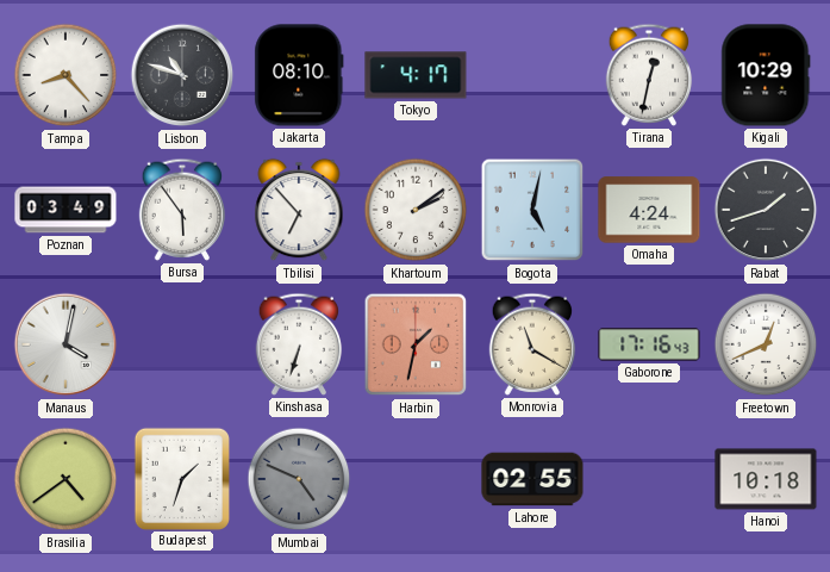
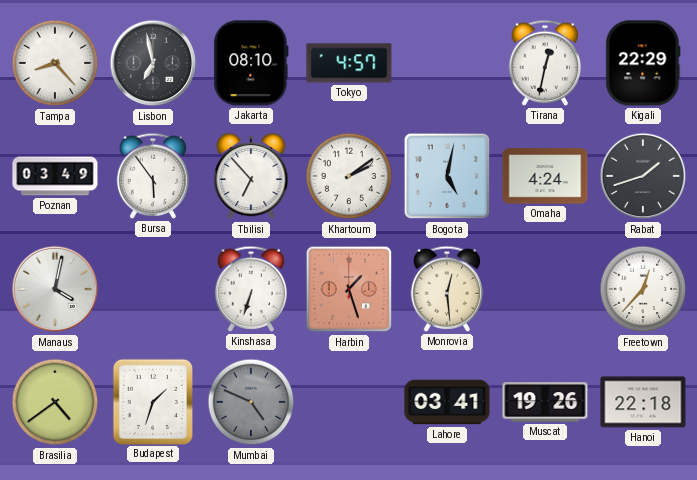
Lisbon: 10:48 -> 6:58 (153, 63)
Tokyo: 4:17 -> 4:57 (349, 63)
Kigali: 10:29 -> 22:29 (643, 63)
Harbin: 1:32 -> 1:27 (349, 289)
Monrovia: 11:20 -> 12:29 (447, 289)
Gaborone: 17:16 -> none (649, 344)
Freetown: 12:41 -> 12:37 (643, 289)
Lahore: 02:55 -> 03:41 (447, 402)
Muscat: none -> 19:26 (545, 402)
Hanoi: 10:18 -> 22:18 (643, 402)
